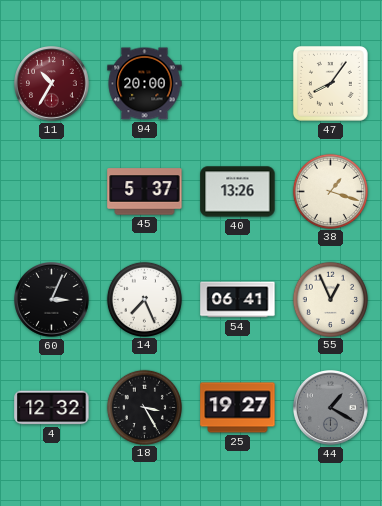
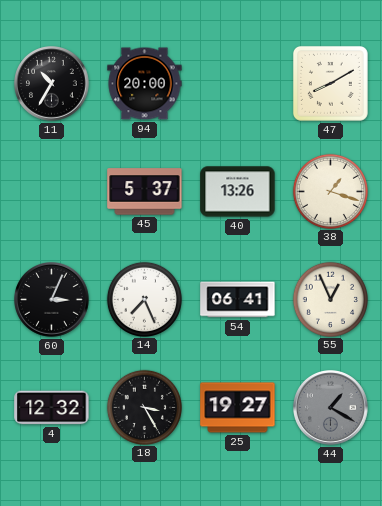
11 dial: burgundy -> black (52, 84)
47: 8:06 -> 8:10 (330, 83)
